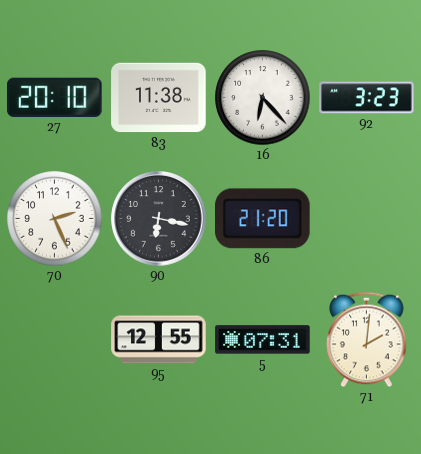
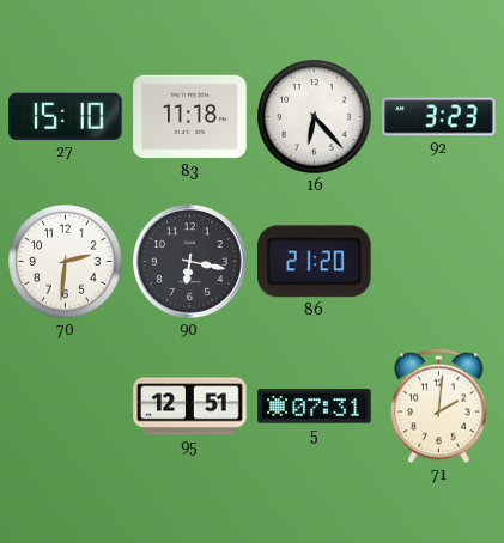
27: 20:10 -> 15:10 (66, 116)
83: 11:38 -> 11:18 (190, 117)
70: 2:26 -> 2:31 (66, 262)
95: 12:55 -> 12:51 (190, 407)
